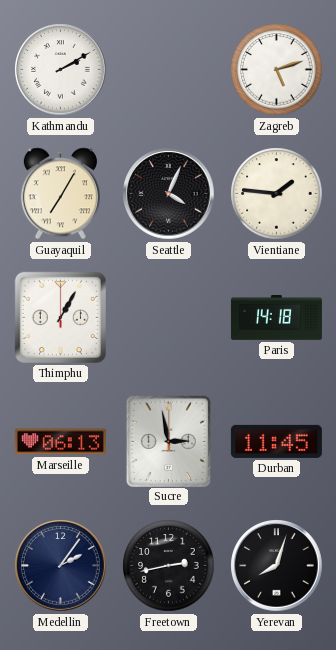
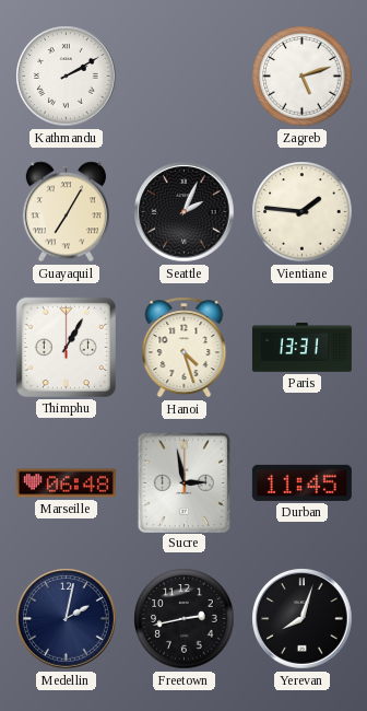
Seattle: 4:04 -> 2:04 (185, 212)
Hanoi: none -> 4:27 (185, 348)
Paris: 14:18 -> 13:31 (301, 348)
Marseille: 06:13 -> 06:48 (66, 483)
Medellin: 2:06 -> 2:02 (67, 619)
